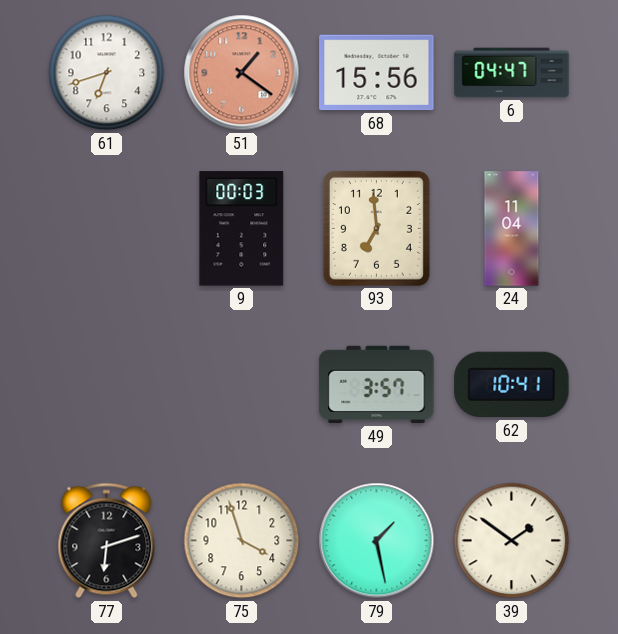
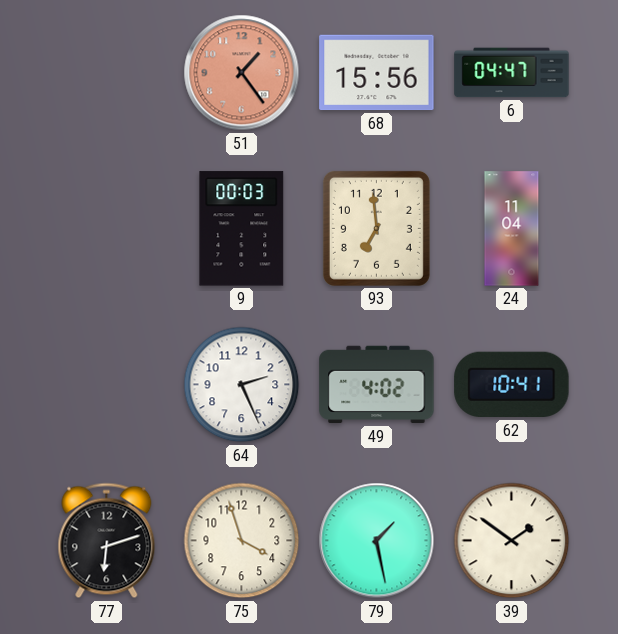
61: 6:42 -> none (107, 73)
51: 1:21 -> 1:24 (242, 73)
64: none -> 2:26 (242, 385)
49: 3:57 -> 4:02 (377, 385)
